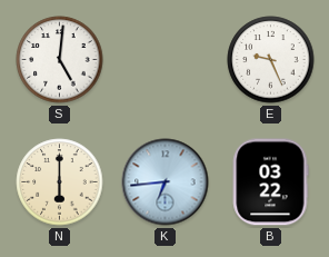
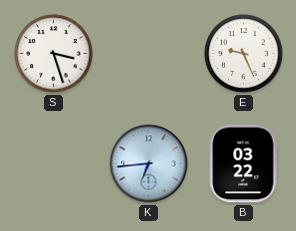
S: 5:01 -> 3:27 (54, 54)
N: 6:00 -> none (60, 182)
